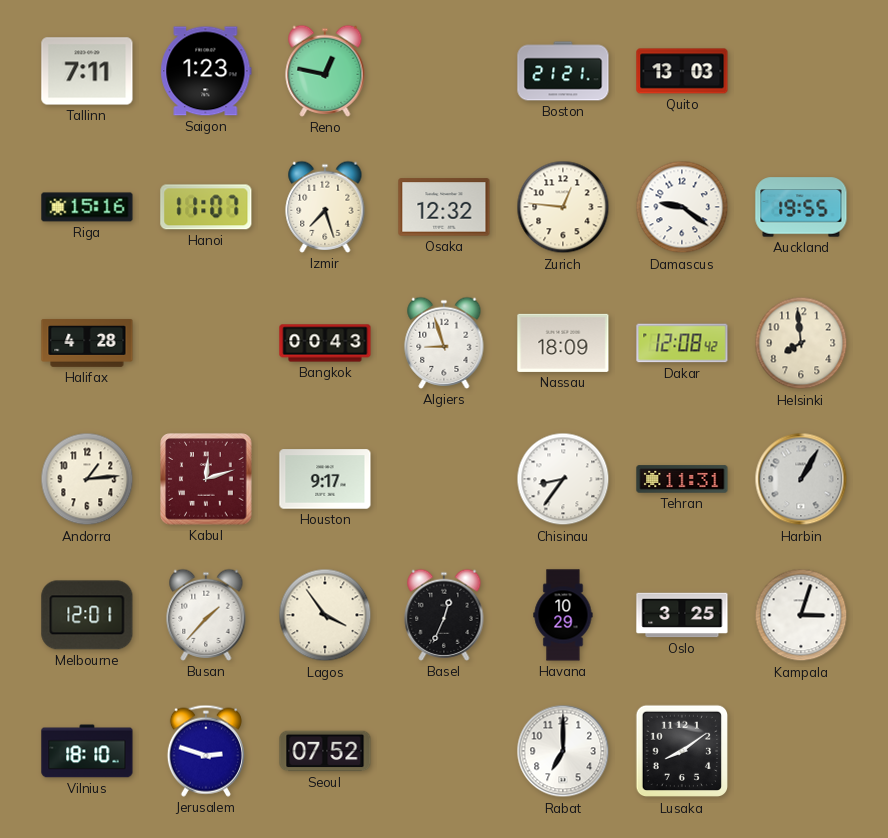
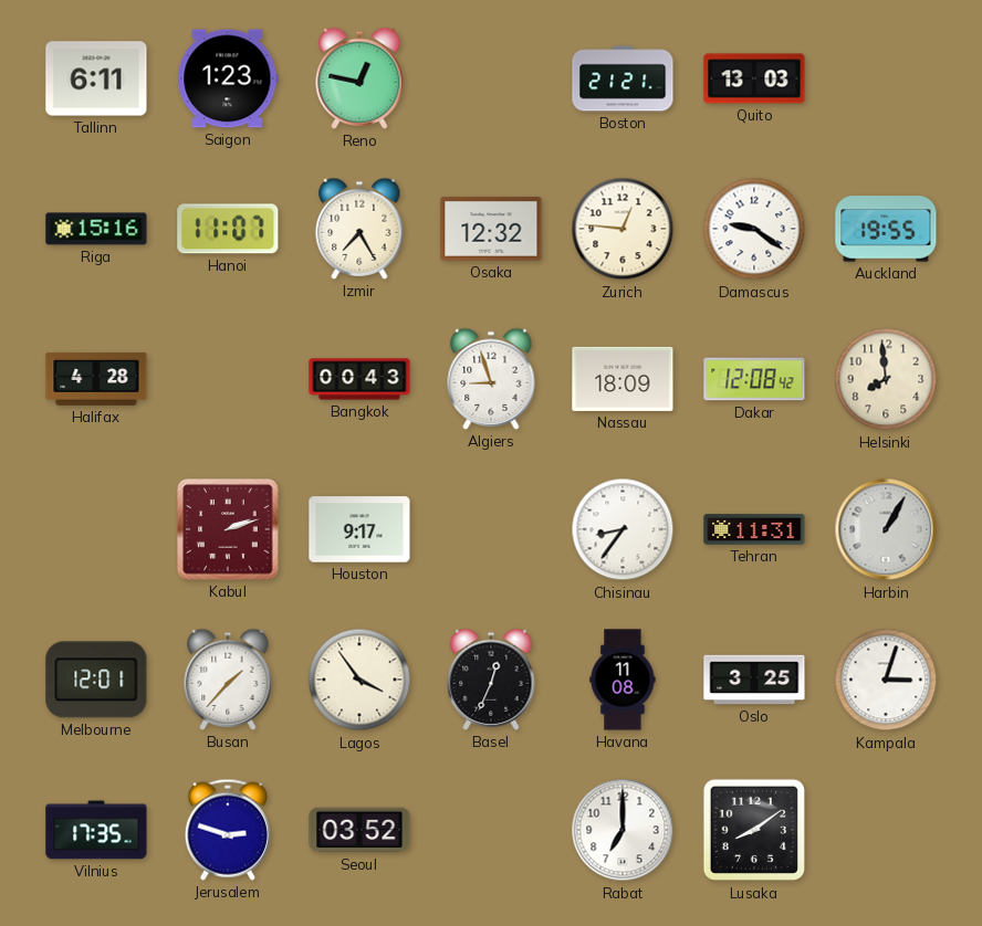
Tallinn: 7:11 -> 6:11 (96, 78)
Izmir: 7:27 -> 7:25 (359, 229)
Andorra: 1:14 -> none (87, 479)
Kabul: 12:12 -> 2:12 (228, 529)
Havana: 10:29 -> 11:08 (623, 680)
Vilnius: 18:10 -> 17:35 (96, 830)
Seoul: 07:52 -> 03:52 (359, 830)
